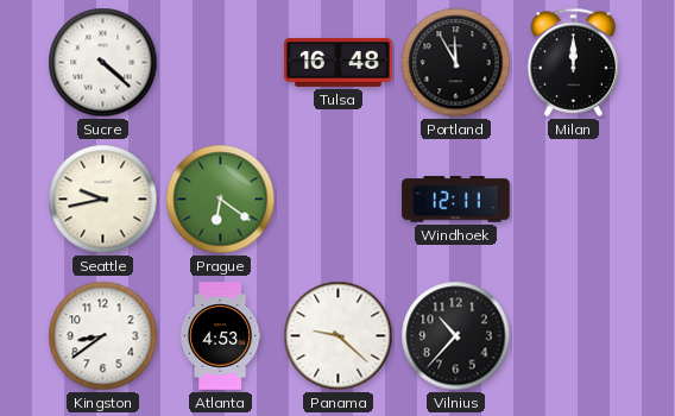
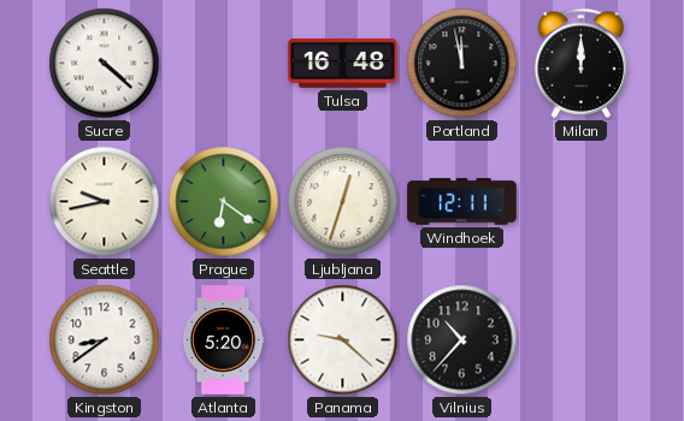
Portland: 11:55 -> 11:58 (462, 64)
Ljubljana: none -> 12:33 (343, 202)
Atlanta: 4:53 -> 5:20 (223, 340)
